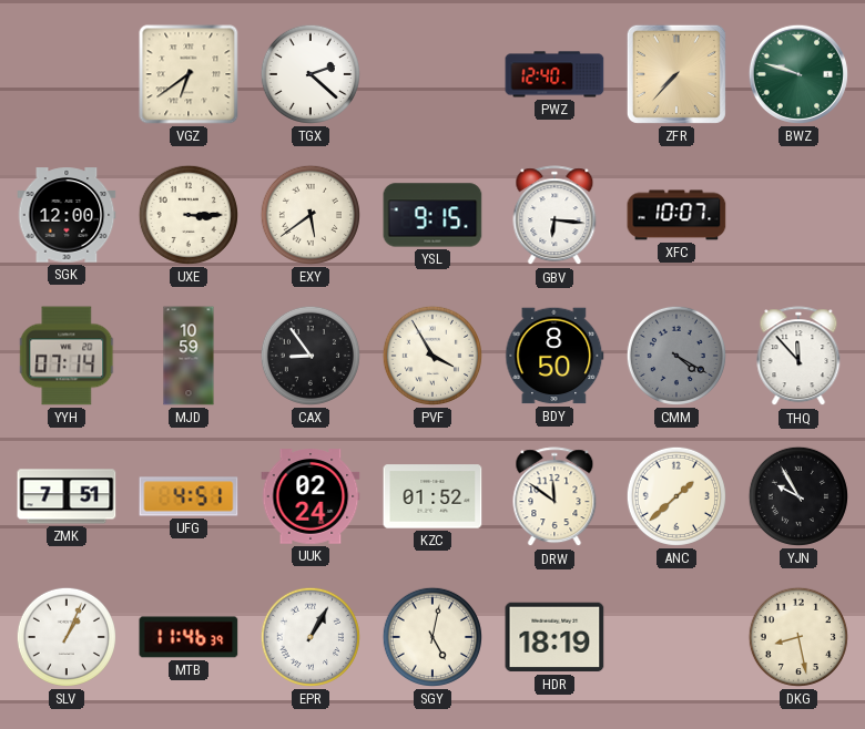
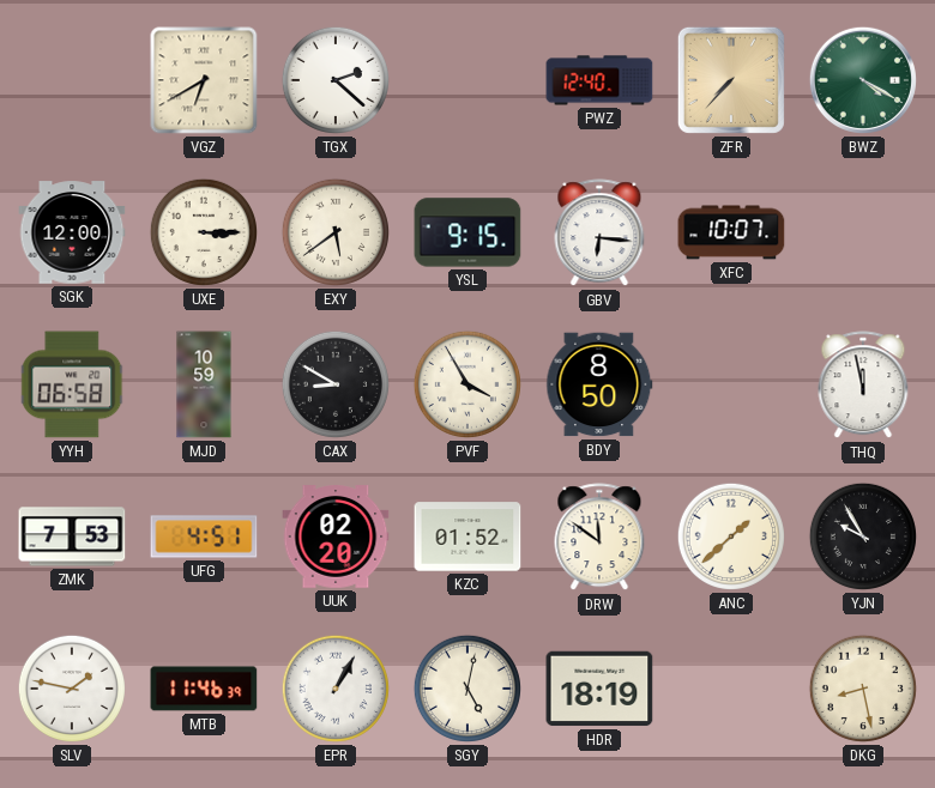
VGZ: 6:39 -> 6:40 (204, 80)
BWZ: 9:48 -> 4:20 (863, 80)
YYH: 07:14 -> 06:58 (73, 384)
CAX: 8:54 -> 8:50 (336, 384)
CMM: 4:20 -> none (676, 356)
THQ: 11:53 -> 11:58 (863, 386)
ZMK: 7:51 -> 7:53 (72, 537)
UUK: 02:24 -> 02:20 (336, 537)
SLV: 1:04 -> 1:47 (72, 689)
